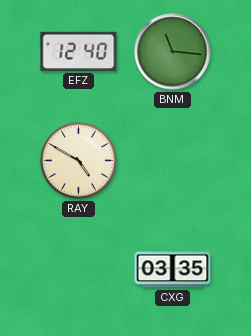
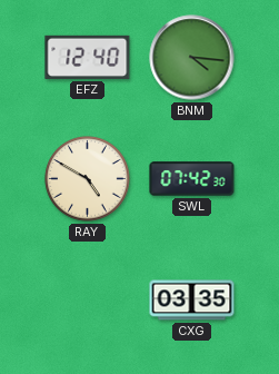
BNM: 11:16 -> 4:16 (192, 58)
SWL: none -> 07:42 (192, 179)
